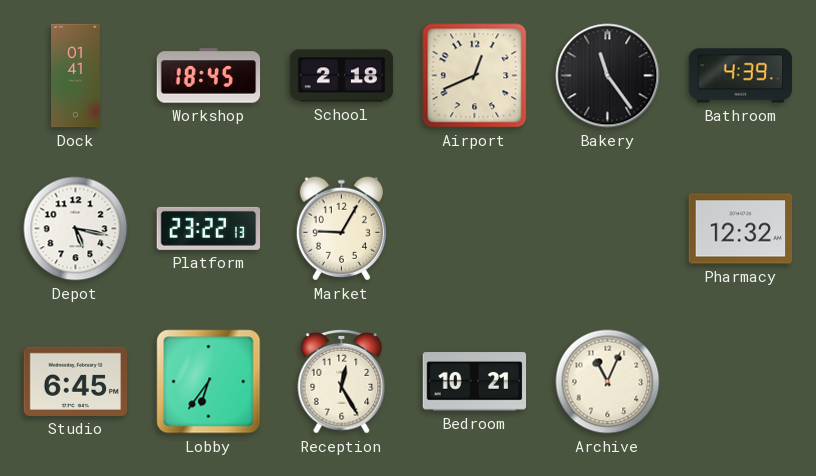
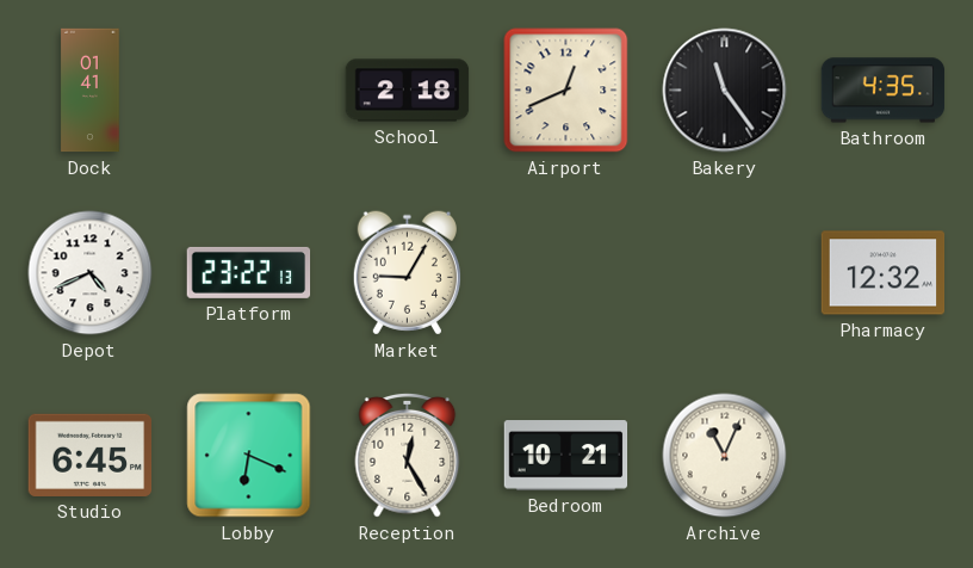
Workshop: 18:45 -> none (209, 76)
Bathroom: 4:39 -> 4:35 (884, 91)
Depot: 5:17 -> 4:41 (91, 273)
Lobby: 6:36 -> 6:19 (249, 456)
